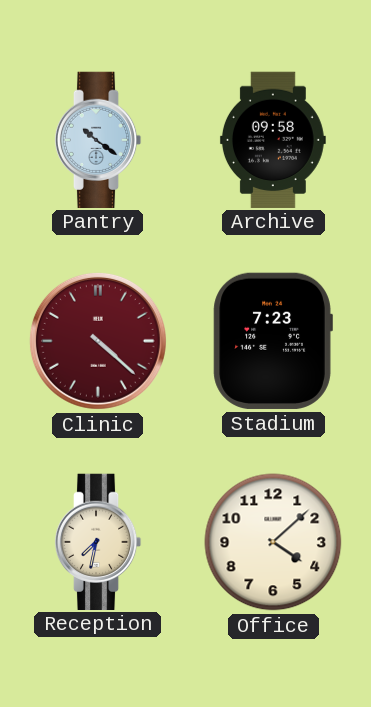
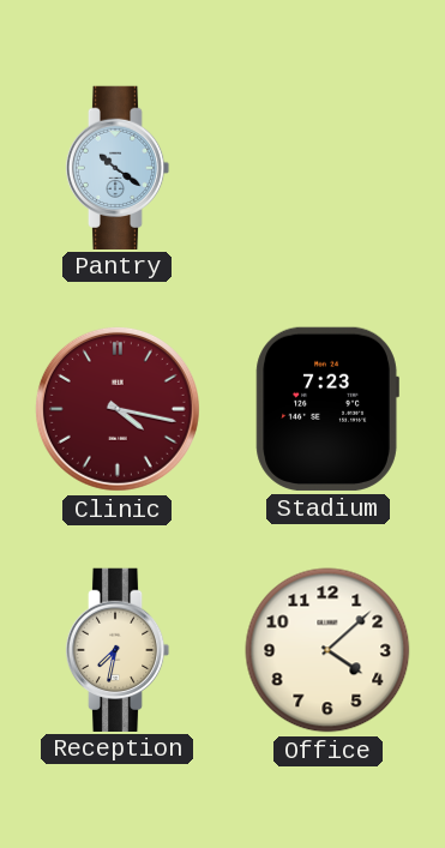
Archive: 09:58 -> none (273, 139)
Clinic: 4:22 -> 4:17 (118, 409)
